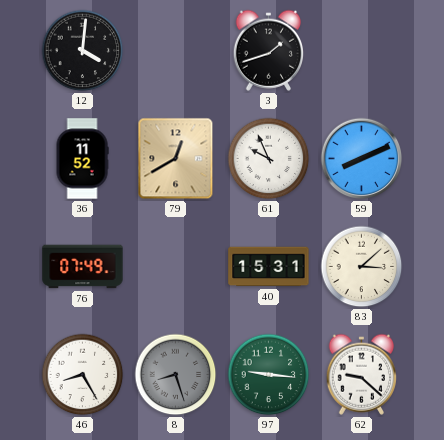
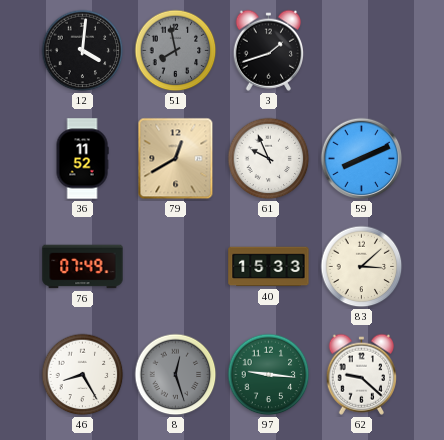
51: none -> 7:58 (176, 51)
40: 15:31 -> 15:33 (269, 267)
8: 8:27 -> 12:27 (176, 375)
